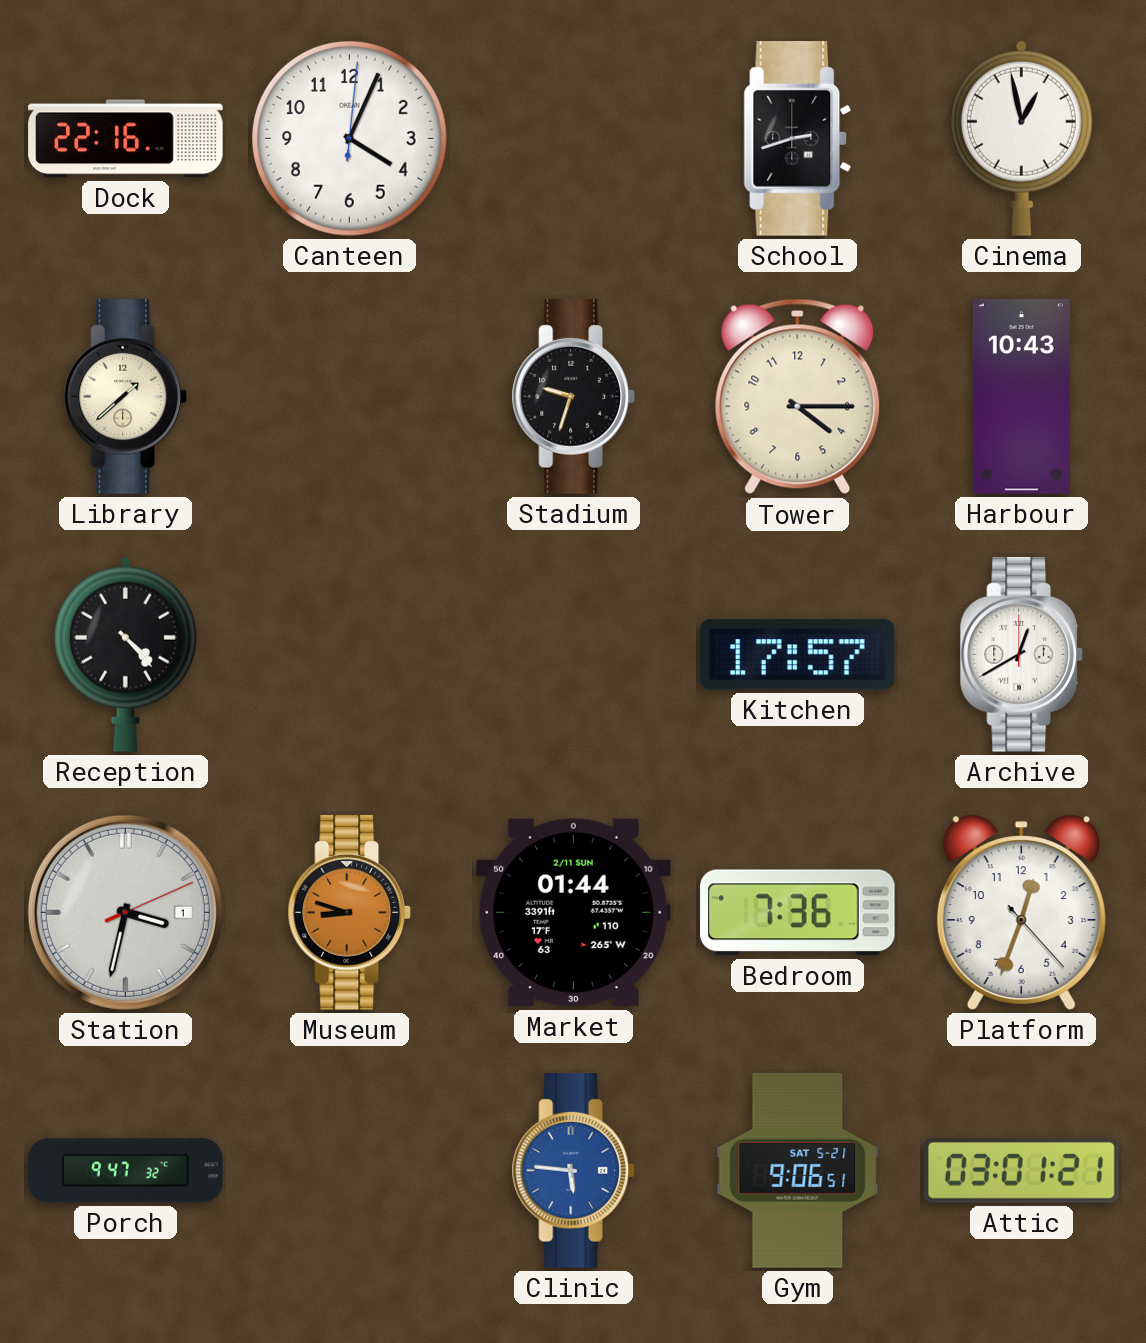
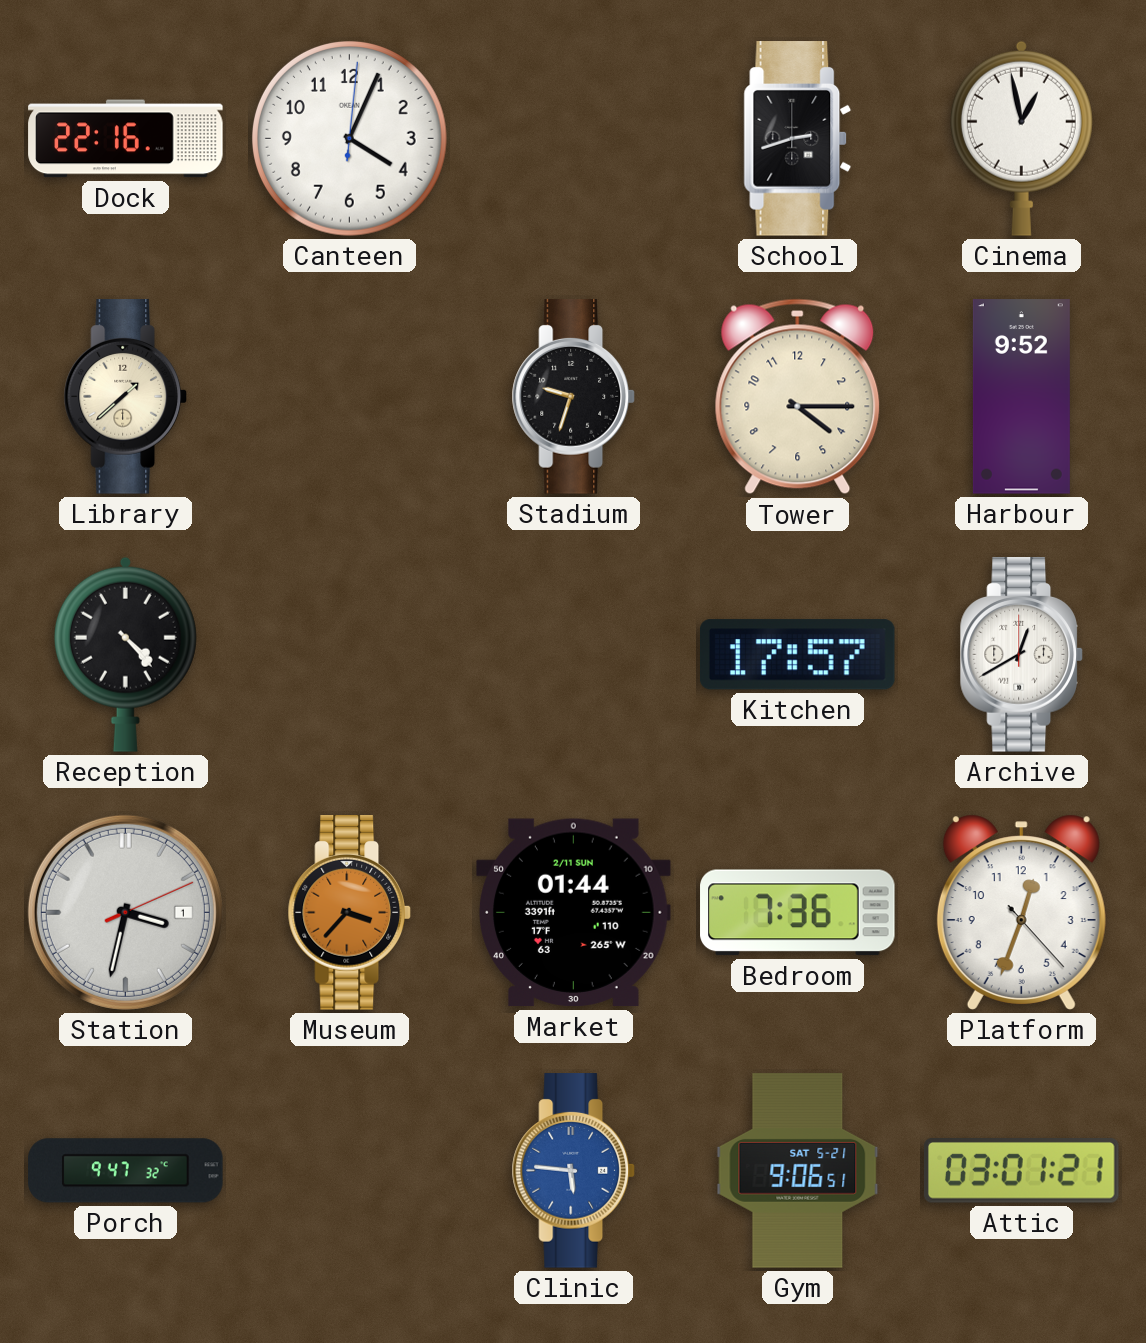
Harbour: 10:43 -> 9:52 (1021, 397)
Museum: 8:48 -> 3:37 (349, 913)
